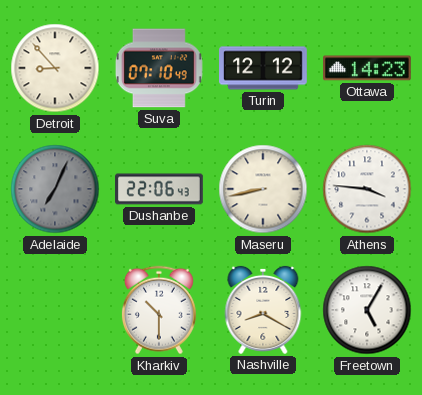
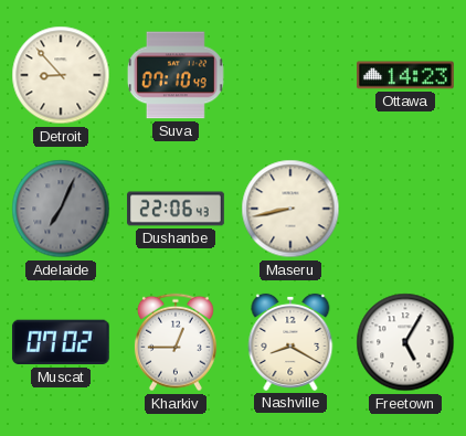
Turin: 12:12 -> none (264, 68)
Athens: 3:46 -> none (367, 189)
Muscat: none -> 07:02 (61, 342)
Kharkiv: 10:30 -> 12:45 (176, 342)
